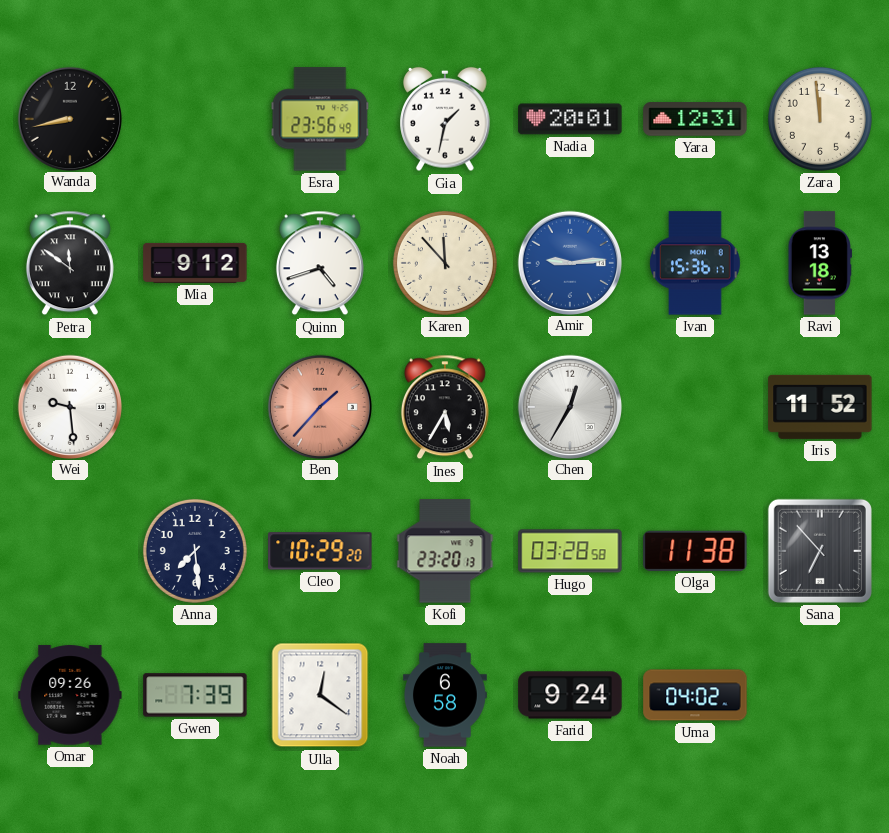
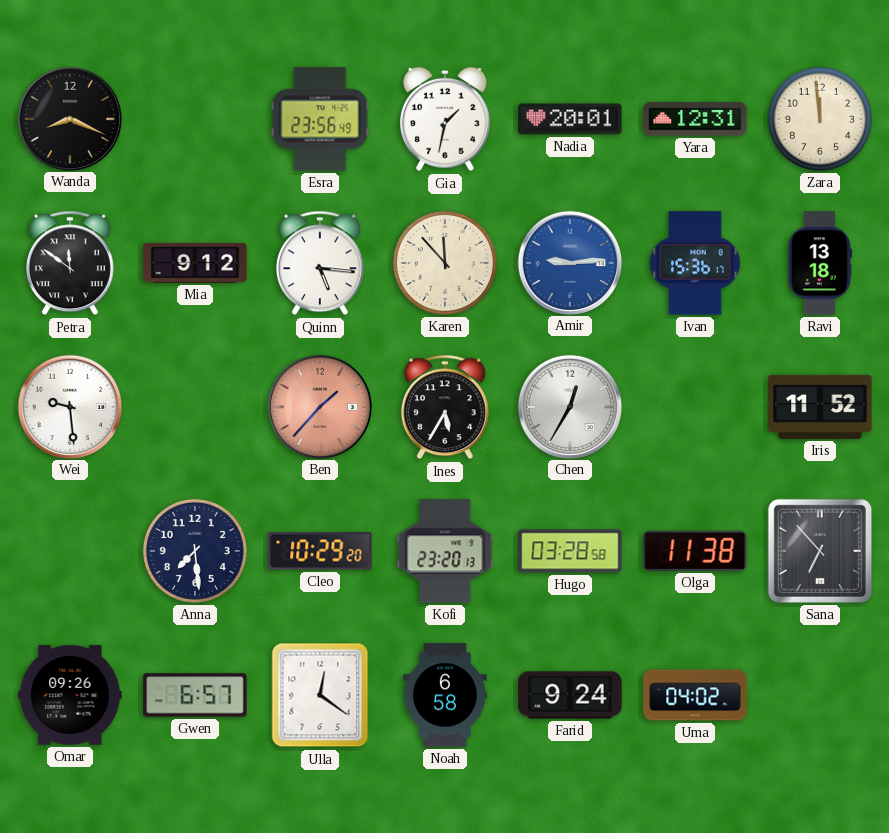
Wanda: 8:43 -> 8:19 (69, 118)
Quinn: 4:42 -> 5:16 (320, 263)
Gwen: 7:39 -> 6:57 (195, 695)
